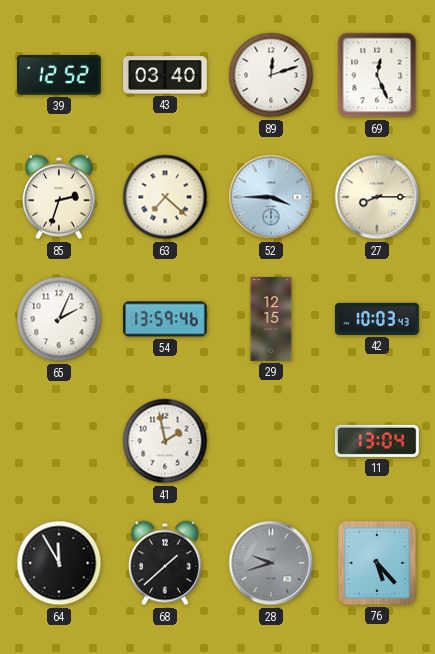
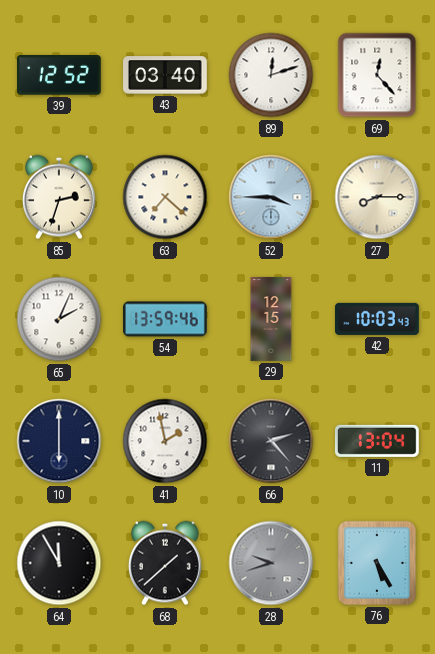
69: 12:26 -> 12:23 (377, 75)
10: none -> 6:00 (59, 441)
66: none -> 2:23 (271, 441)
76: 5:23 -> 5:25 (377, 563)
